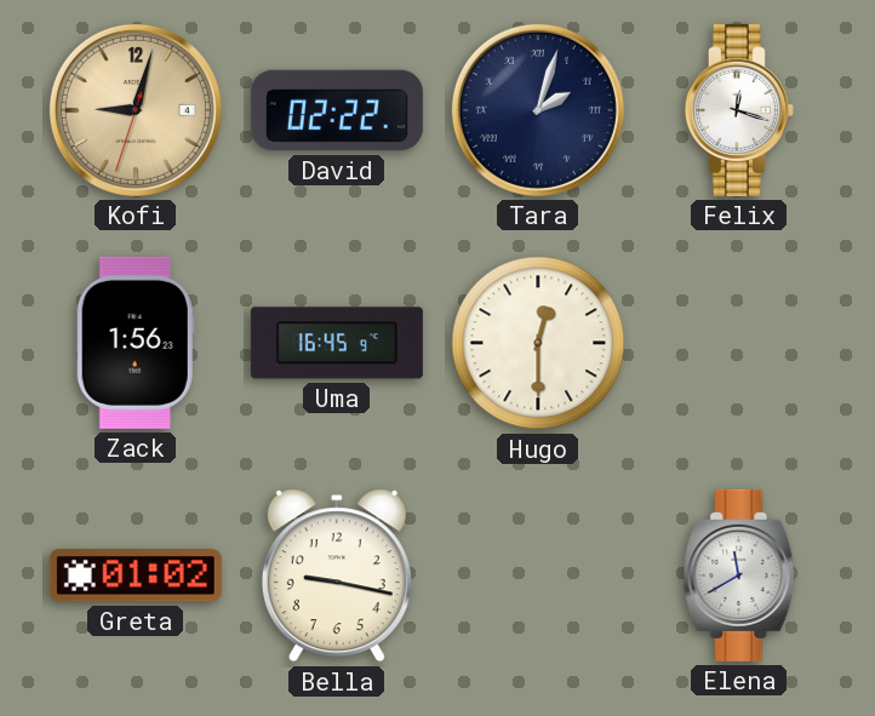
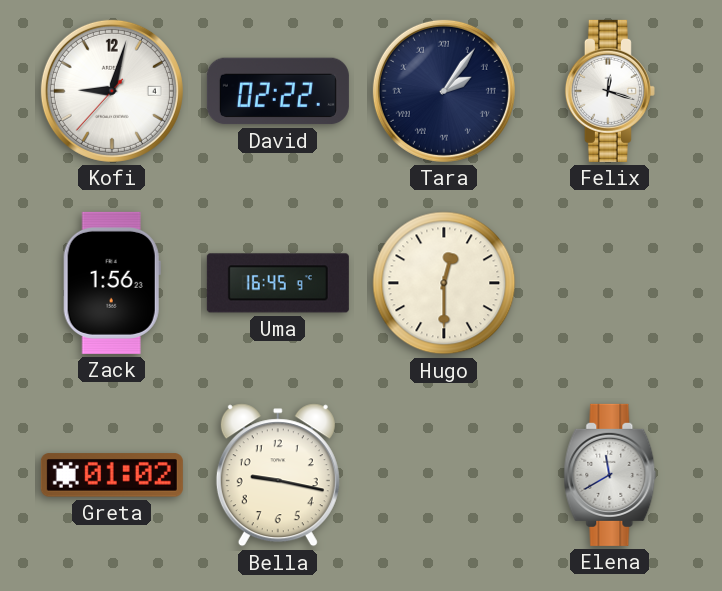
Kofi: 9:02:33 -> 9:02:37 (112, 91)
Kofi dial: champagne -> white (112, 91)
Tara: 2:03 -> 2:06 (444, 91)
